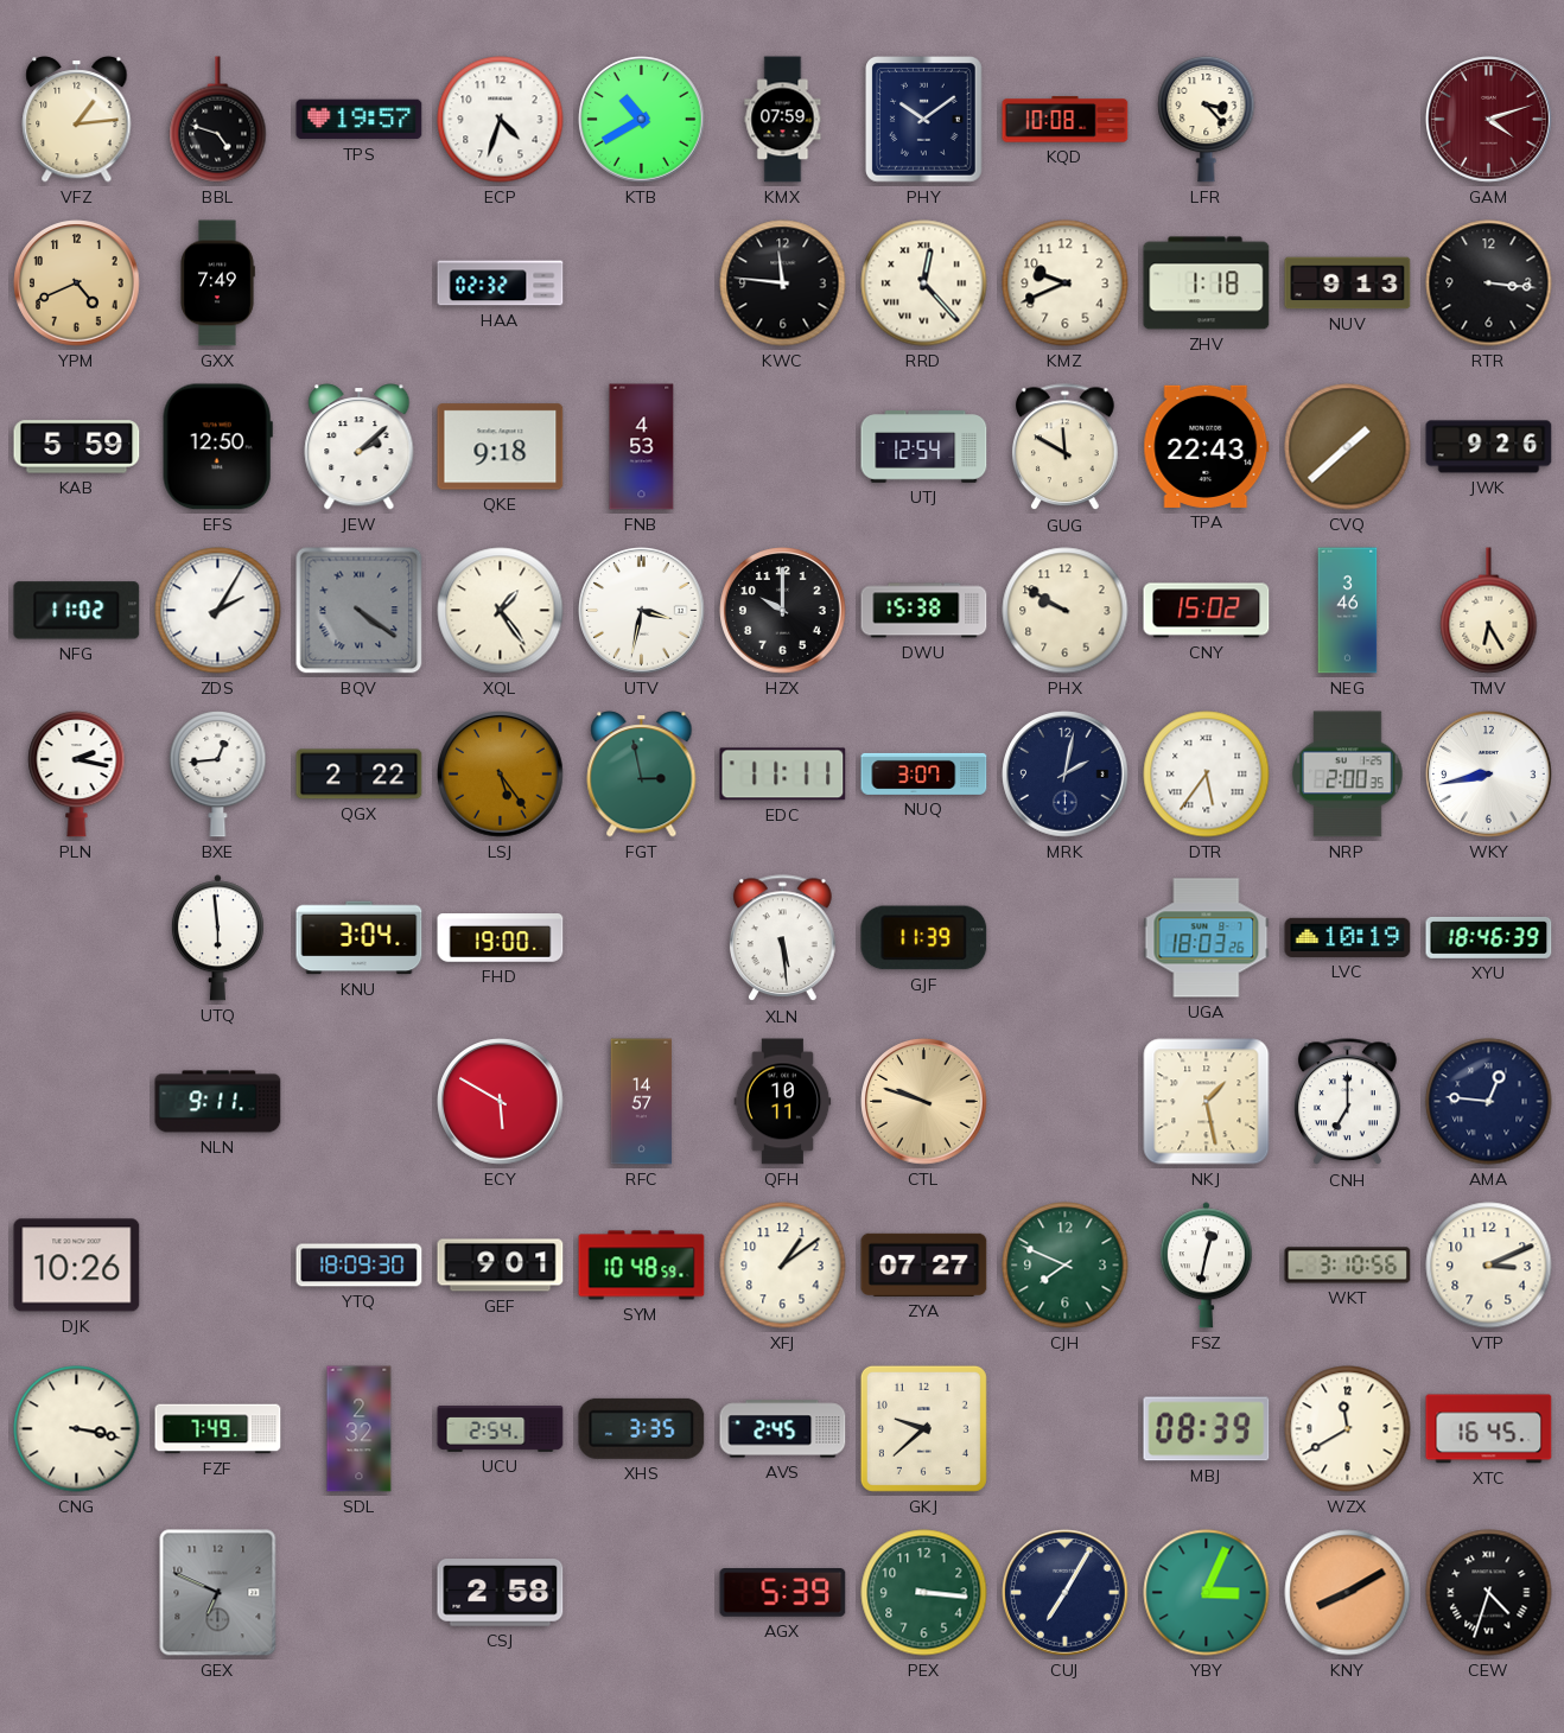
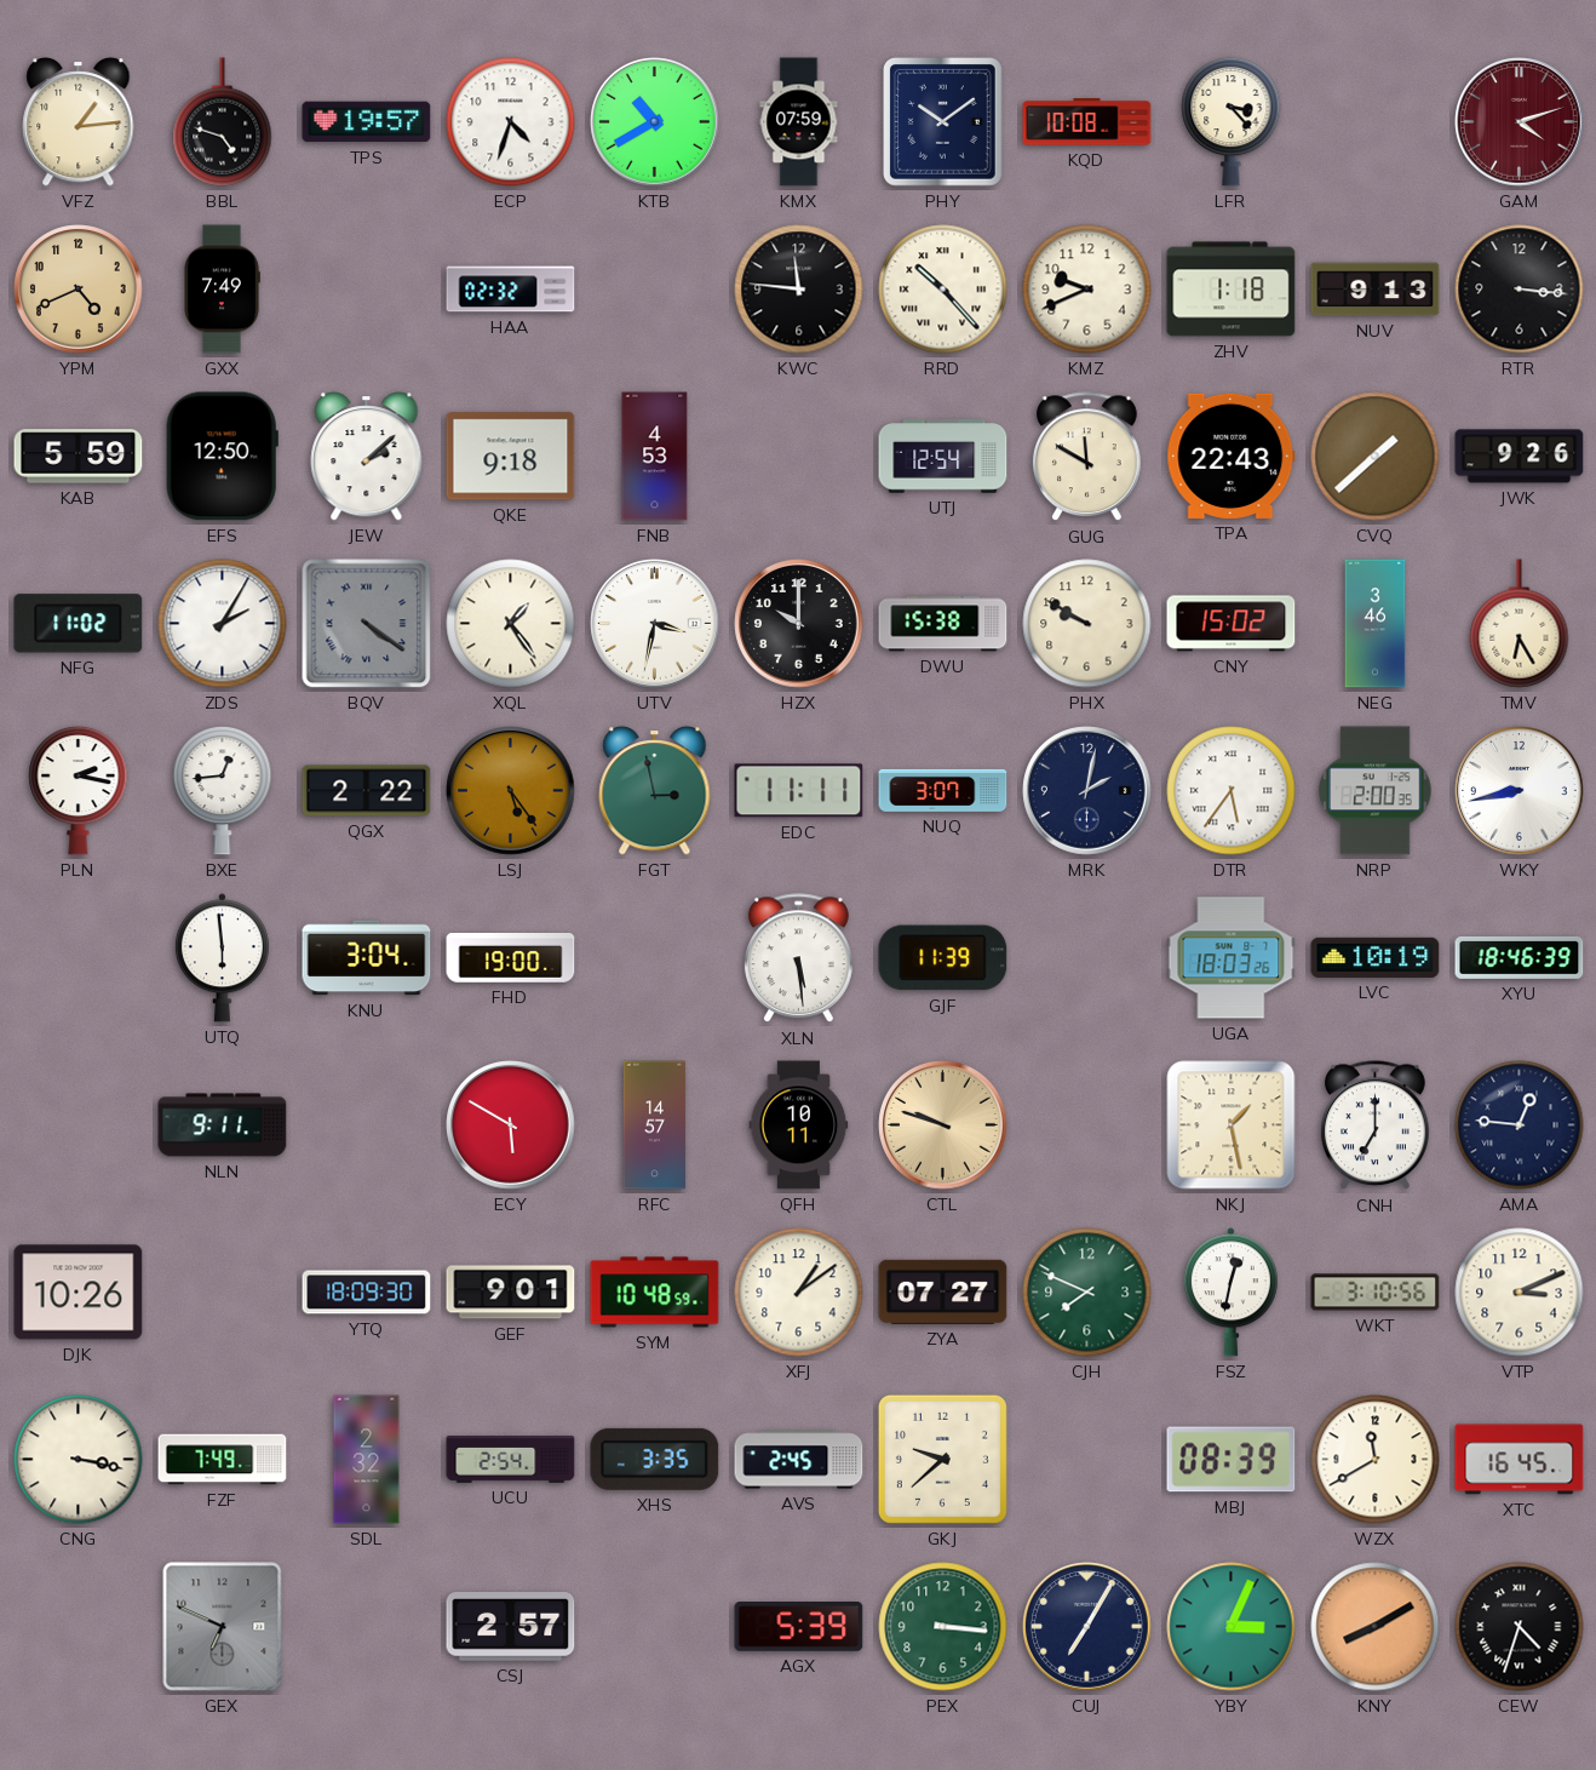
RRD: 12:23 -> 10:23 (943, 290)
CSJ: 2:58 -> 2:57 (511, 1627)
